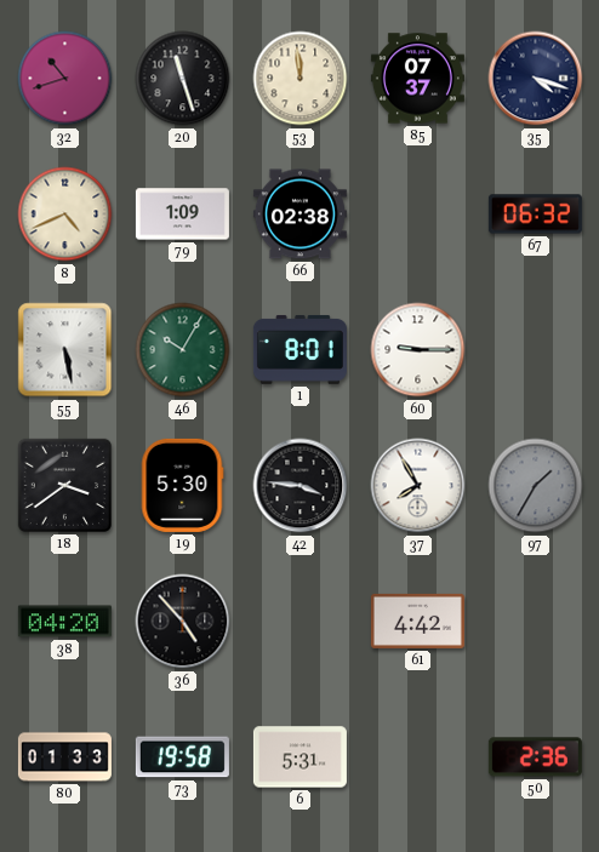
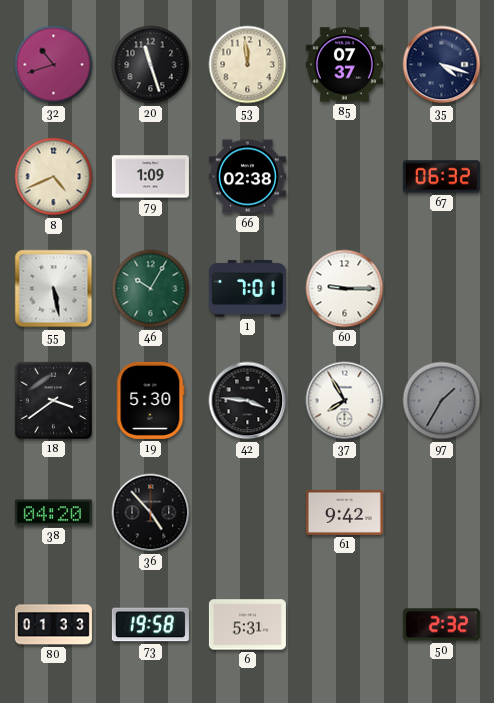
1: 8:01 -> 7:01 (247, 288)
61: 4:42 -> 9:42 (344, 512)
50: 2:36 -> 2:32 (441, 625)
